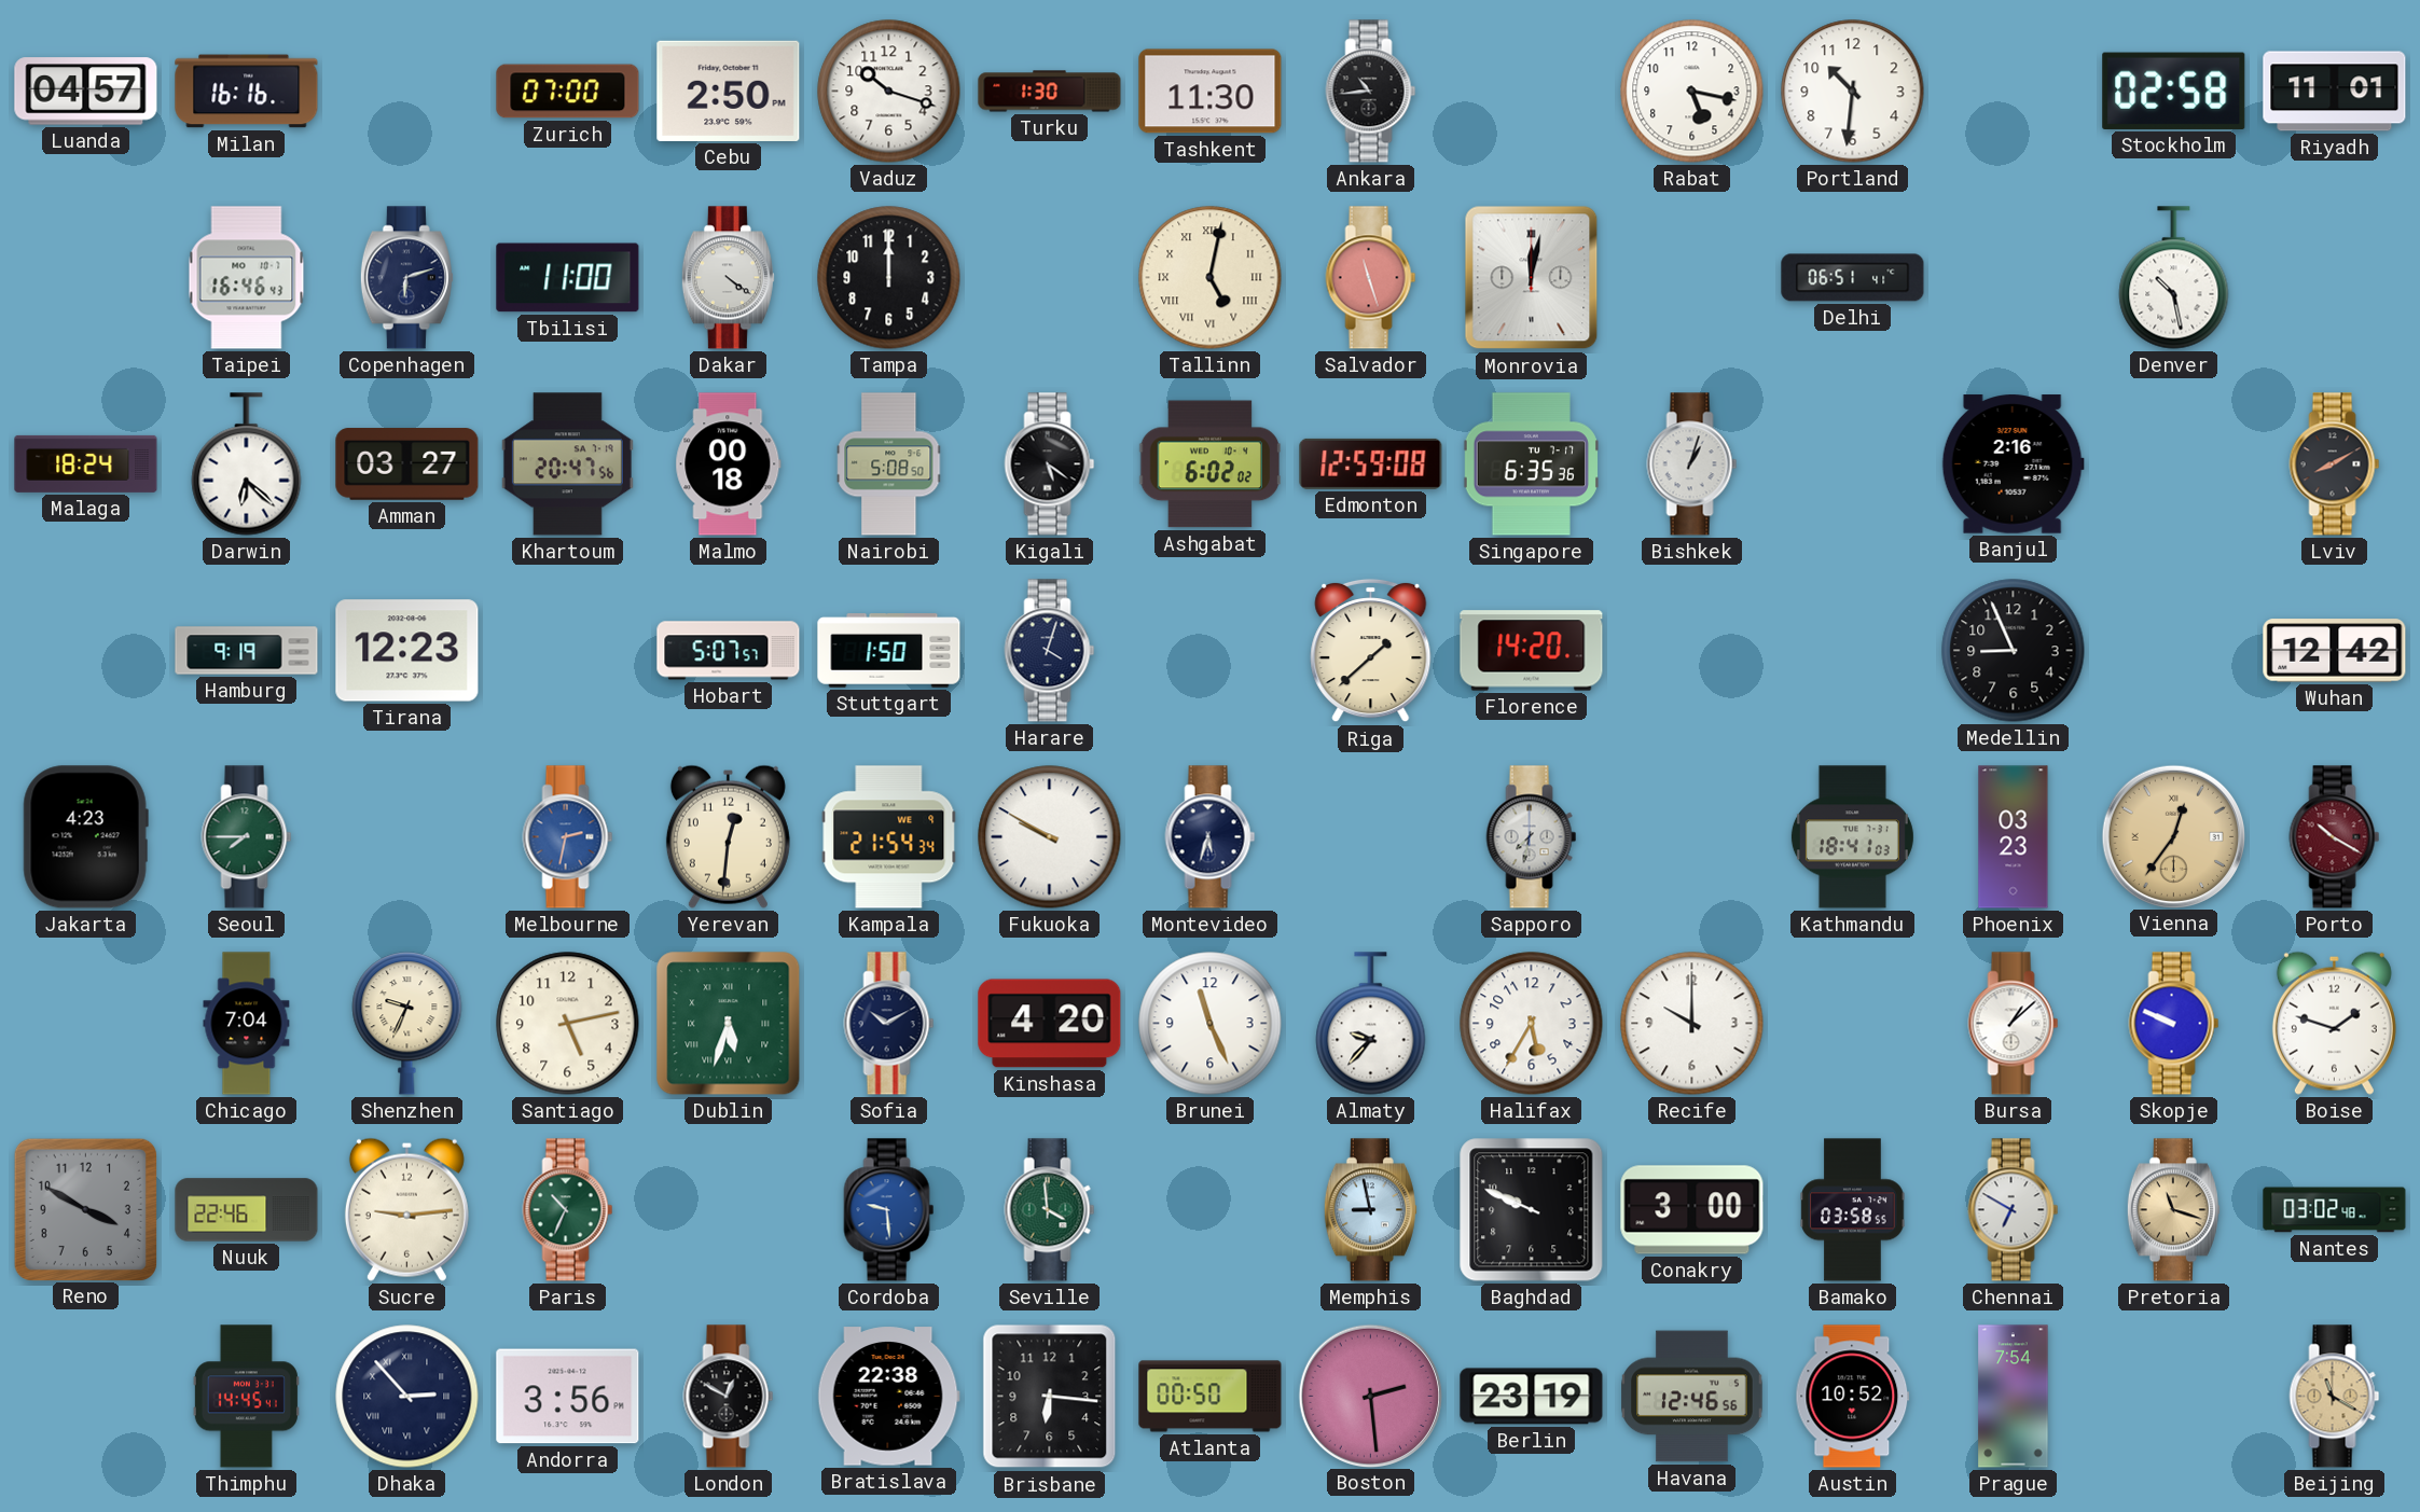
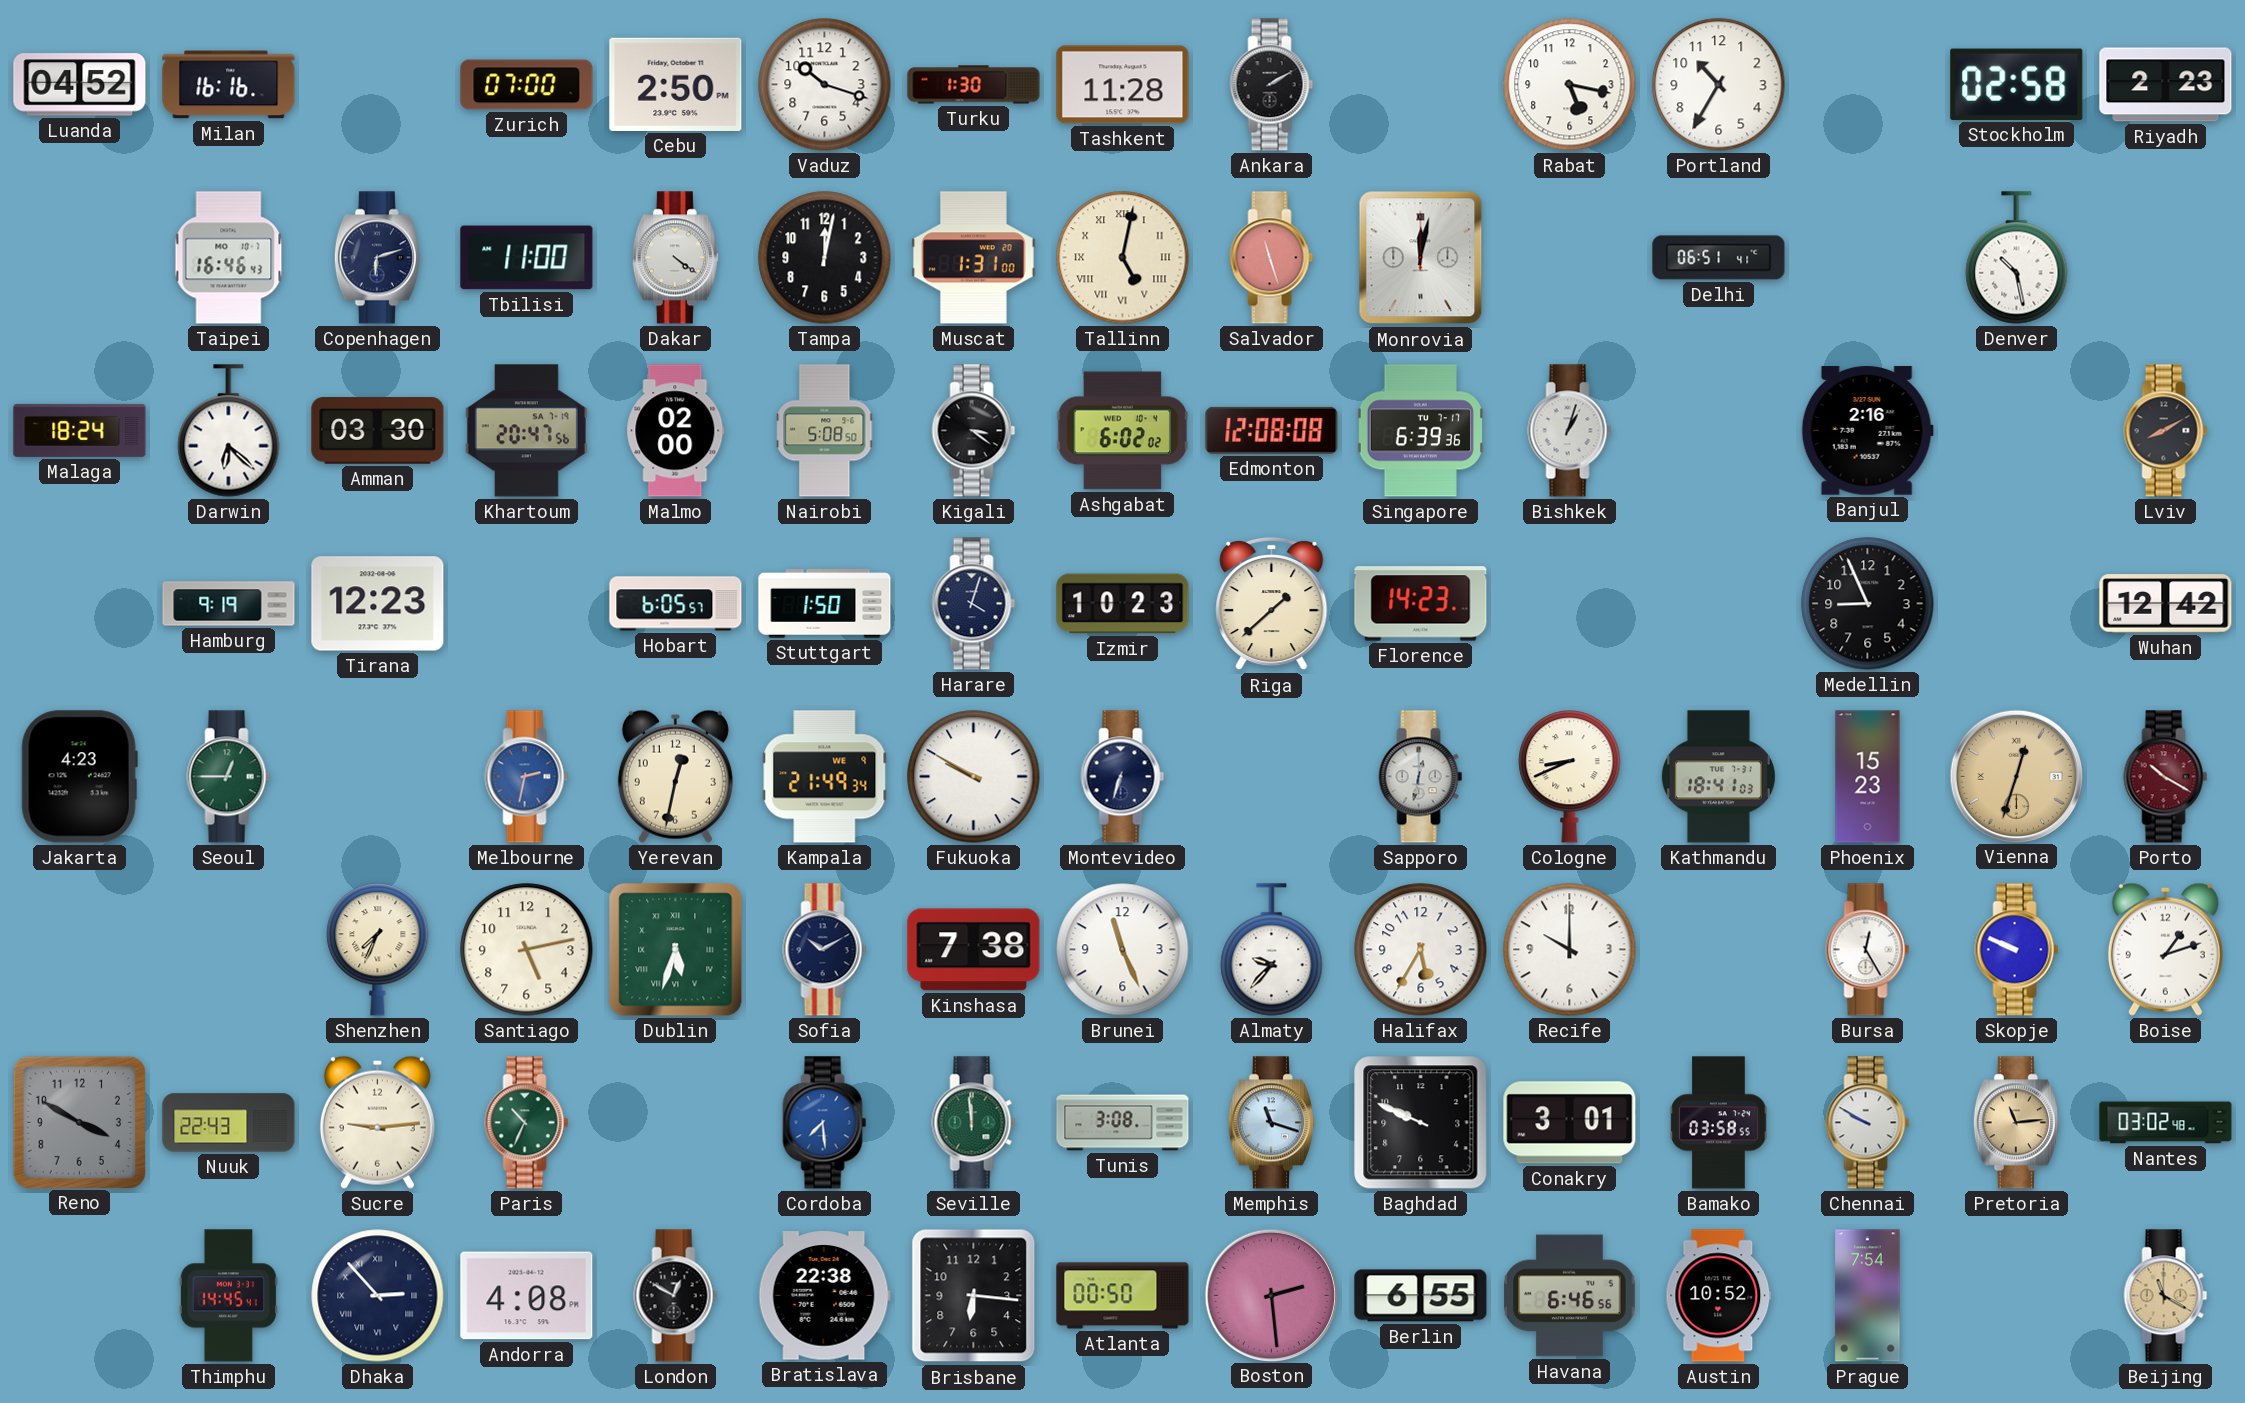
Luanda: 04:57 -> 04:52 (80, 85)
Tashkent: 11:30 -> 11:28 (1123, 85)
Ankara: 10:44 -> 2:10 (1272, 85)
Portland: 10:31 -> 10:35 (1719, 85)
Riyadh: 11:01 -> 2:23 (2166, 85)
Tampa: 12:00 -> 12:02 (825, 258)
Muscat: none -> 1:31 (974, 258)
Amman: 03:27 -> 03:30 (378, 431)
Malmo: 00:18 -> 02:00 (676, 431)
Kigali: 5:21 -> 3:21 (974, 431)
Edmonton: 12:59 -> 12:08 (1272, 430)
Singapore: 6:35 -> 6:39 (1420, 431)
Hobart: 5:07 -> 6:05 (676, 604)
Izmir: none -> 10:23 (1123, 604)
Florence: 14:20 -> 14:23 (1421, 604)
Seoul: 7:45 -> 12:45 (229, 777)
Yerevan: 12:31 -> 12:32 (675, 776)
Kampala: 21:54 -> 21:49 (825, 777)
Montevideo: 5:33 -> 6:33 (1123, 777)
Sapporo: 7:32 -> 12:32 (1421, 777)
Cologne: none -> 8:41 (1570, 777)
Phoenix: 03:23 -> 15:23 (1868, 777)
Vienna: 12:36 -> 12:33 (2016, 776)
Chicago: 7:04 -> none (247, 1024)
Shenzhen: 9:34 -> 7:34 (378, 950)
Kinshasa: 4:20 -> 7:38 (974, 950)
Bursa: 1:08 -> 12:25 (1868, 950)
Boise: 1:48 -> 1:12 (2165, 949)
Nuuk: 22:46 -> 22:43 (229, 1123)
Cordoba: 9:29 -> 7:29 (825, 1123)
Seville: 3:59 -> 11:59 (974, 1123)
Tunis: none -> 3:08 (1123, 1123)
Memphis: 8:58 -> 11:18 (1271, 1123)
Conakry: 3:00 -> 3:01 (1570, 1123)
Chennai: 6:50 -> 9:50 (1868, 1123)
Pretoria: 11:18 -> 11:14 (2016, 1123)
Andorra: 3:56 -> 4:08 (527, 1296)
Berlin: 23:19 -> 6:55 (1421, 1296)
Havana: 12:46 -> 6:46 (1570, 1296)
